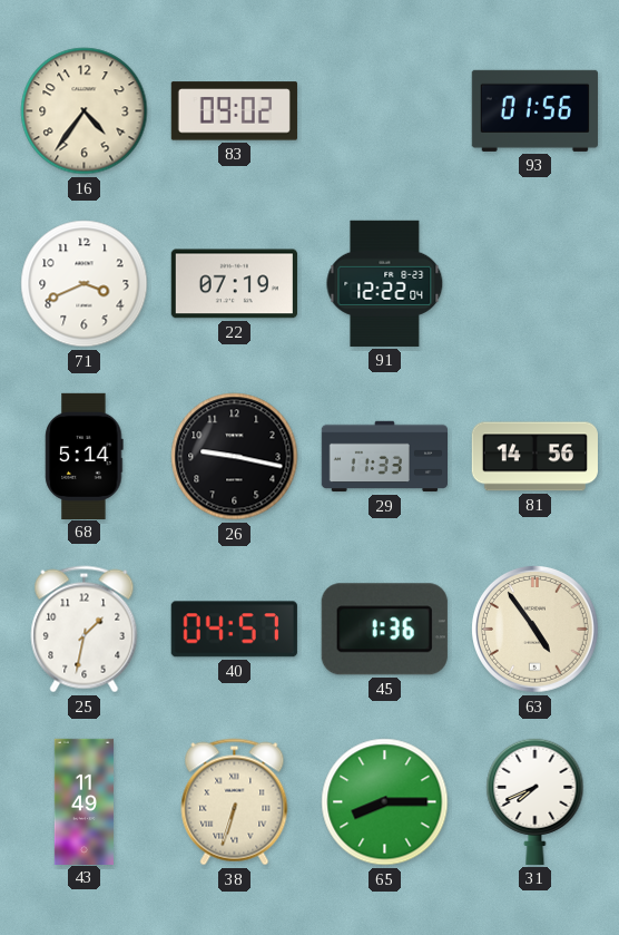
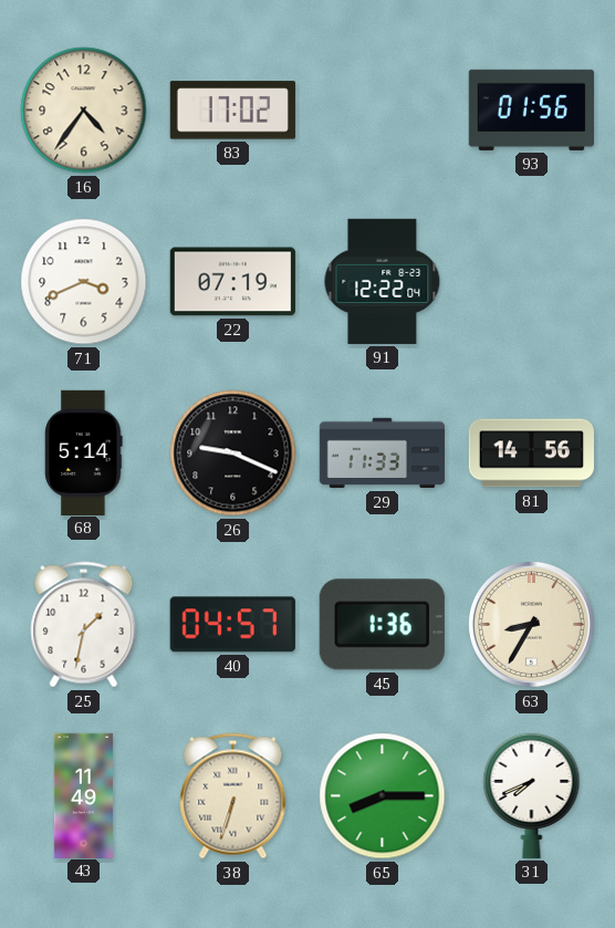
83: 09:02 -> 17:02 (232, 111)
26: 9:17 -> 9:19 (233, 453)
63: 4:54 -> 8:35 (532, 625)
